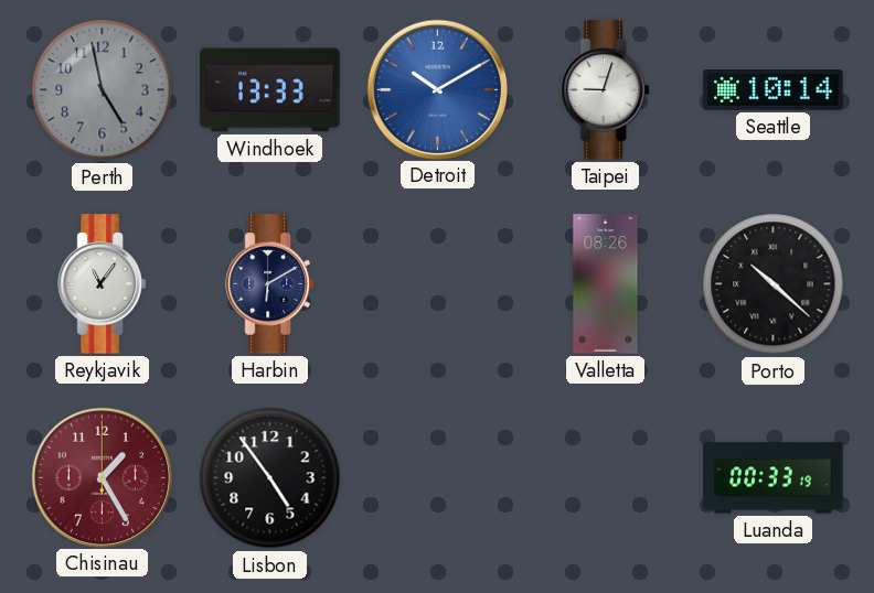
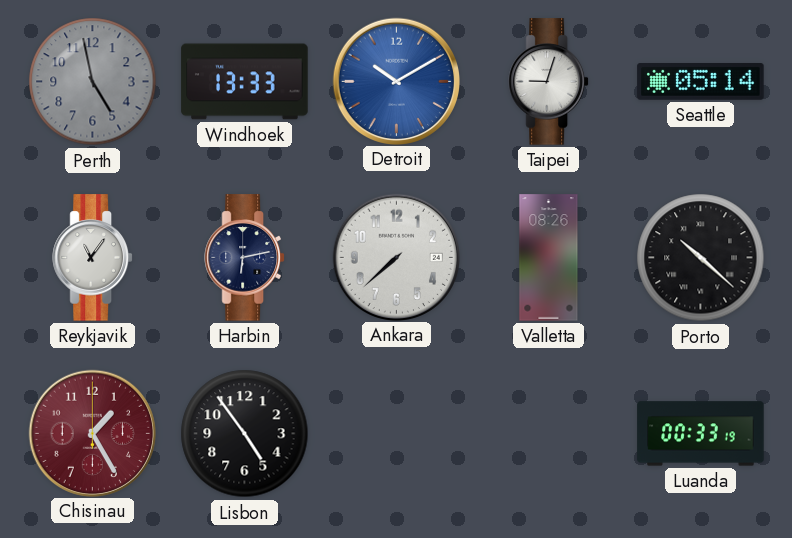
Seattle: 10:14 -> 05:14 (701, 82)
Harbin: 6:10 -> 6:13 (244, 258)
Ankara: none -> 7:38 (396, 257)
